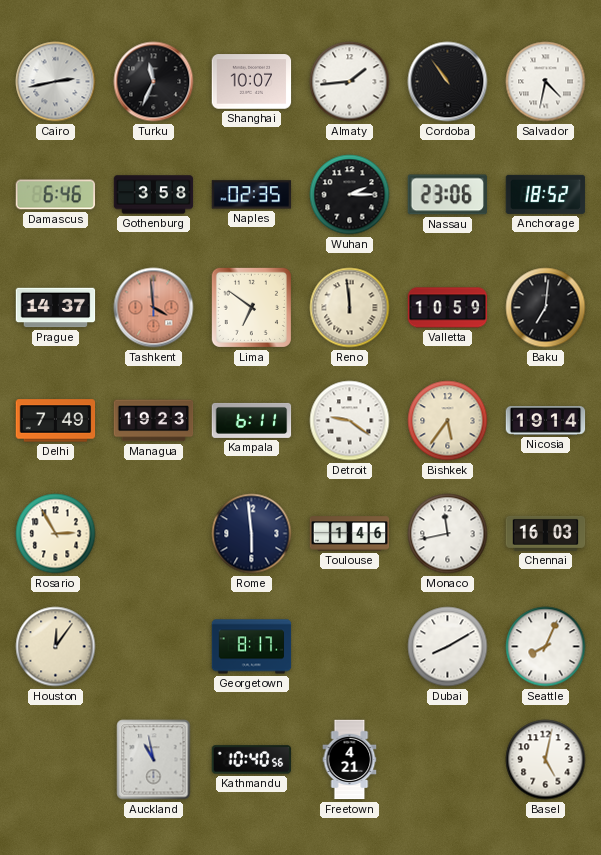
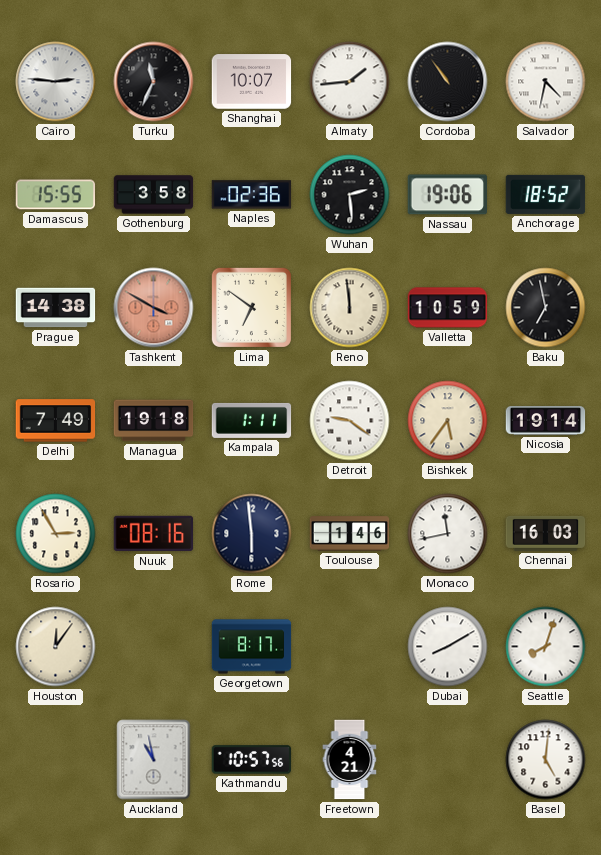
Cairo: 2:43 -> 2:46 (56, 82)
Damascus: 6:46 -> 15:55 (56, 195)
Naples: 02:35 -> 02:36 (252, 195)
Wuhan: 2:15 -> 2:29 (350, 195)
Nassau: 23:06 -> 19:06 (447, 195)
Prague: 14:37 -> 14:38 (56, 308)
Tashkent: 3:59 -> 3:50 (154, 308)
Baku: 7:01 -> 6:58 (546, 308)
Managua: 19:23 -> 19:18 (154, 421)
Kampala: 6:11 -> 1:11 (252, 420)
Nuuk: none -> 08:16 (154, 534)
Seattle: 8:04 -> 8:03 (546, 647)
Kathmandu: 10:40 -> 10:57 (252, 760)
Basel: 5:02 -> 5:01 (546, 760)
